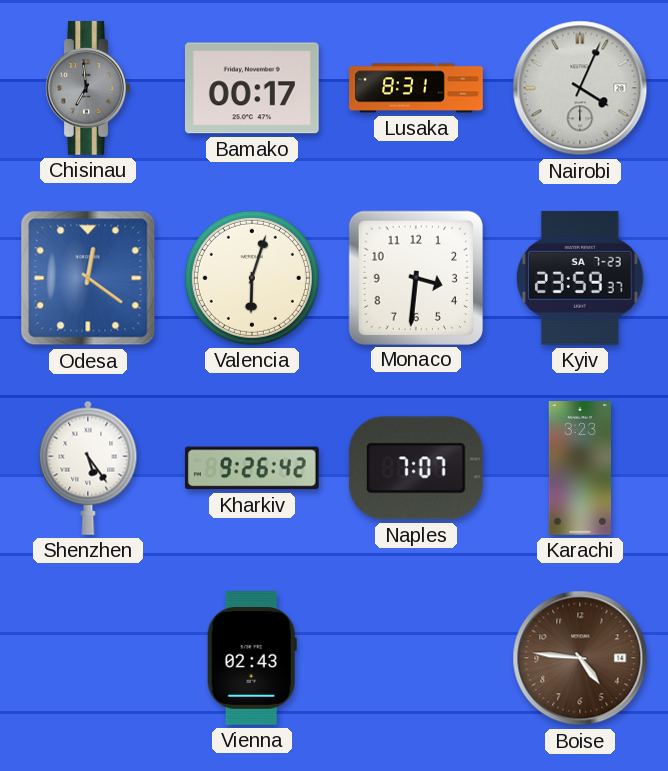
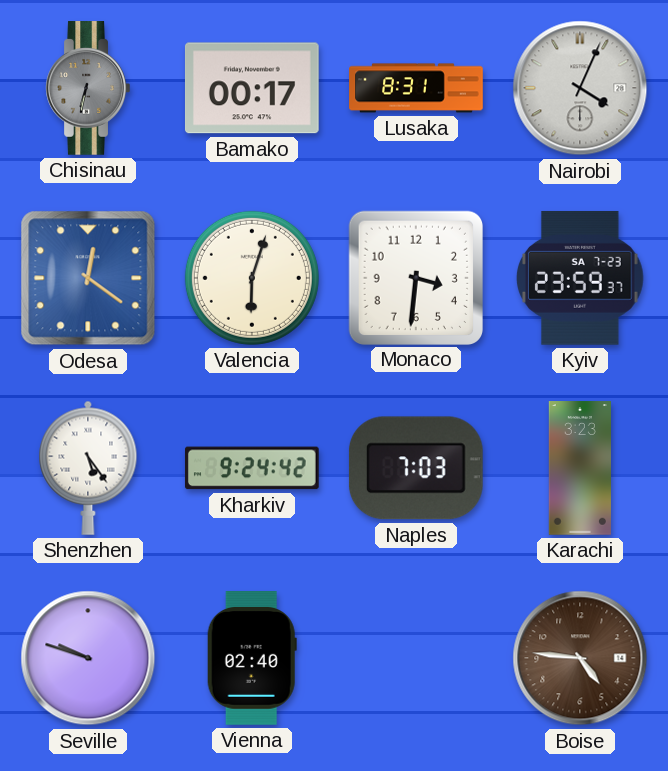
Chisinau: 6:59 -> 6:32 (88, 89)
Kharkiv: 9:26 -> 9:24 (252, 468)
Naples: 7:07 -> 7:03 (416, 468)
Seville: none -> 9:48 (88, 658)
Vienna: 02:43 -> 02:40 (252, 659)
